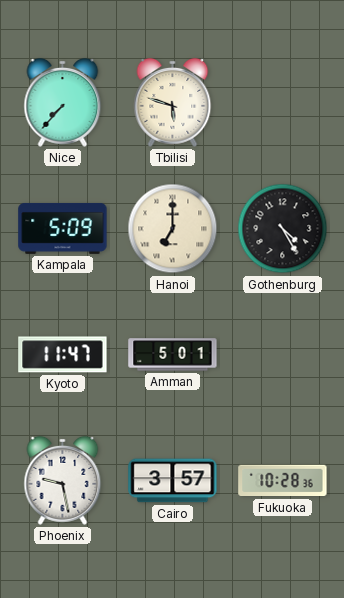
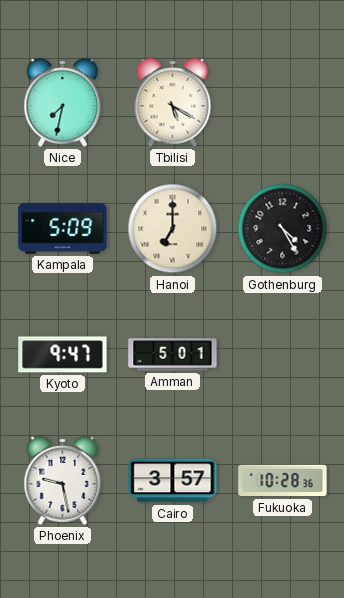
Nice: 7:37 -> 7:32 (63, 102)
Tbilisi: 5:48 -> 5:20 (173, 102)
Kyoto: 11:47 -> 9:47 (63, 355)
